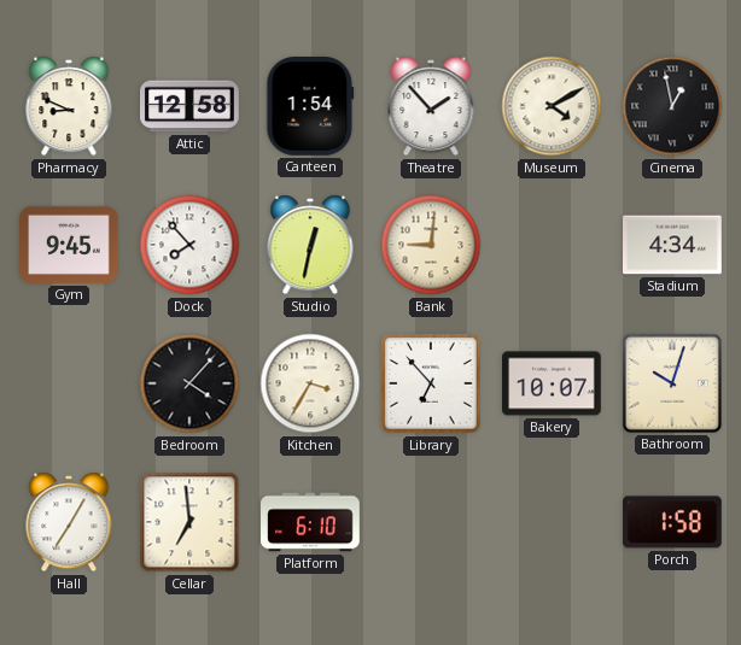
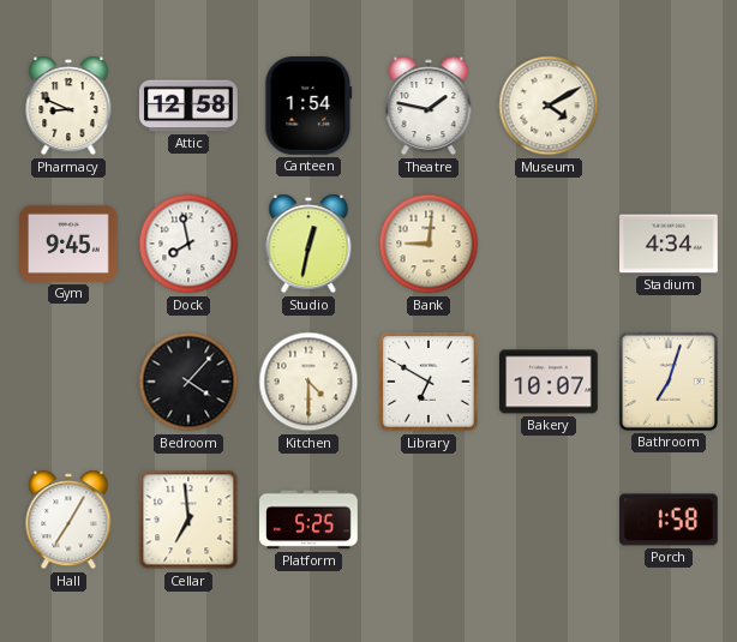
Theatre: 1:53 -> 1:47 (429, 106)
Cinema: 12:58 -> none (672, 106)
Dock: 7:53 -> 7:58 (188, 244)
Kitchen: 3:35 -> 4:30 (308, 382)
Library: 6:53 -> 6:50 (429, 382)
Bathroom: 10:03 -> 7:03 (669, 382)
Platform: 6:10 -> 5:25 (310, 520)
